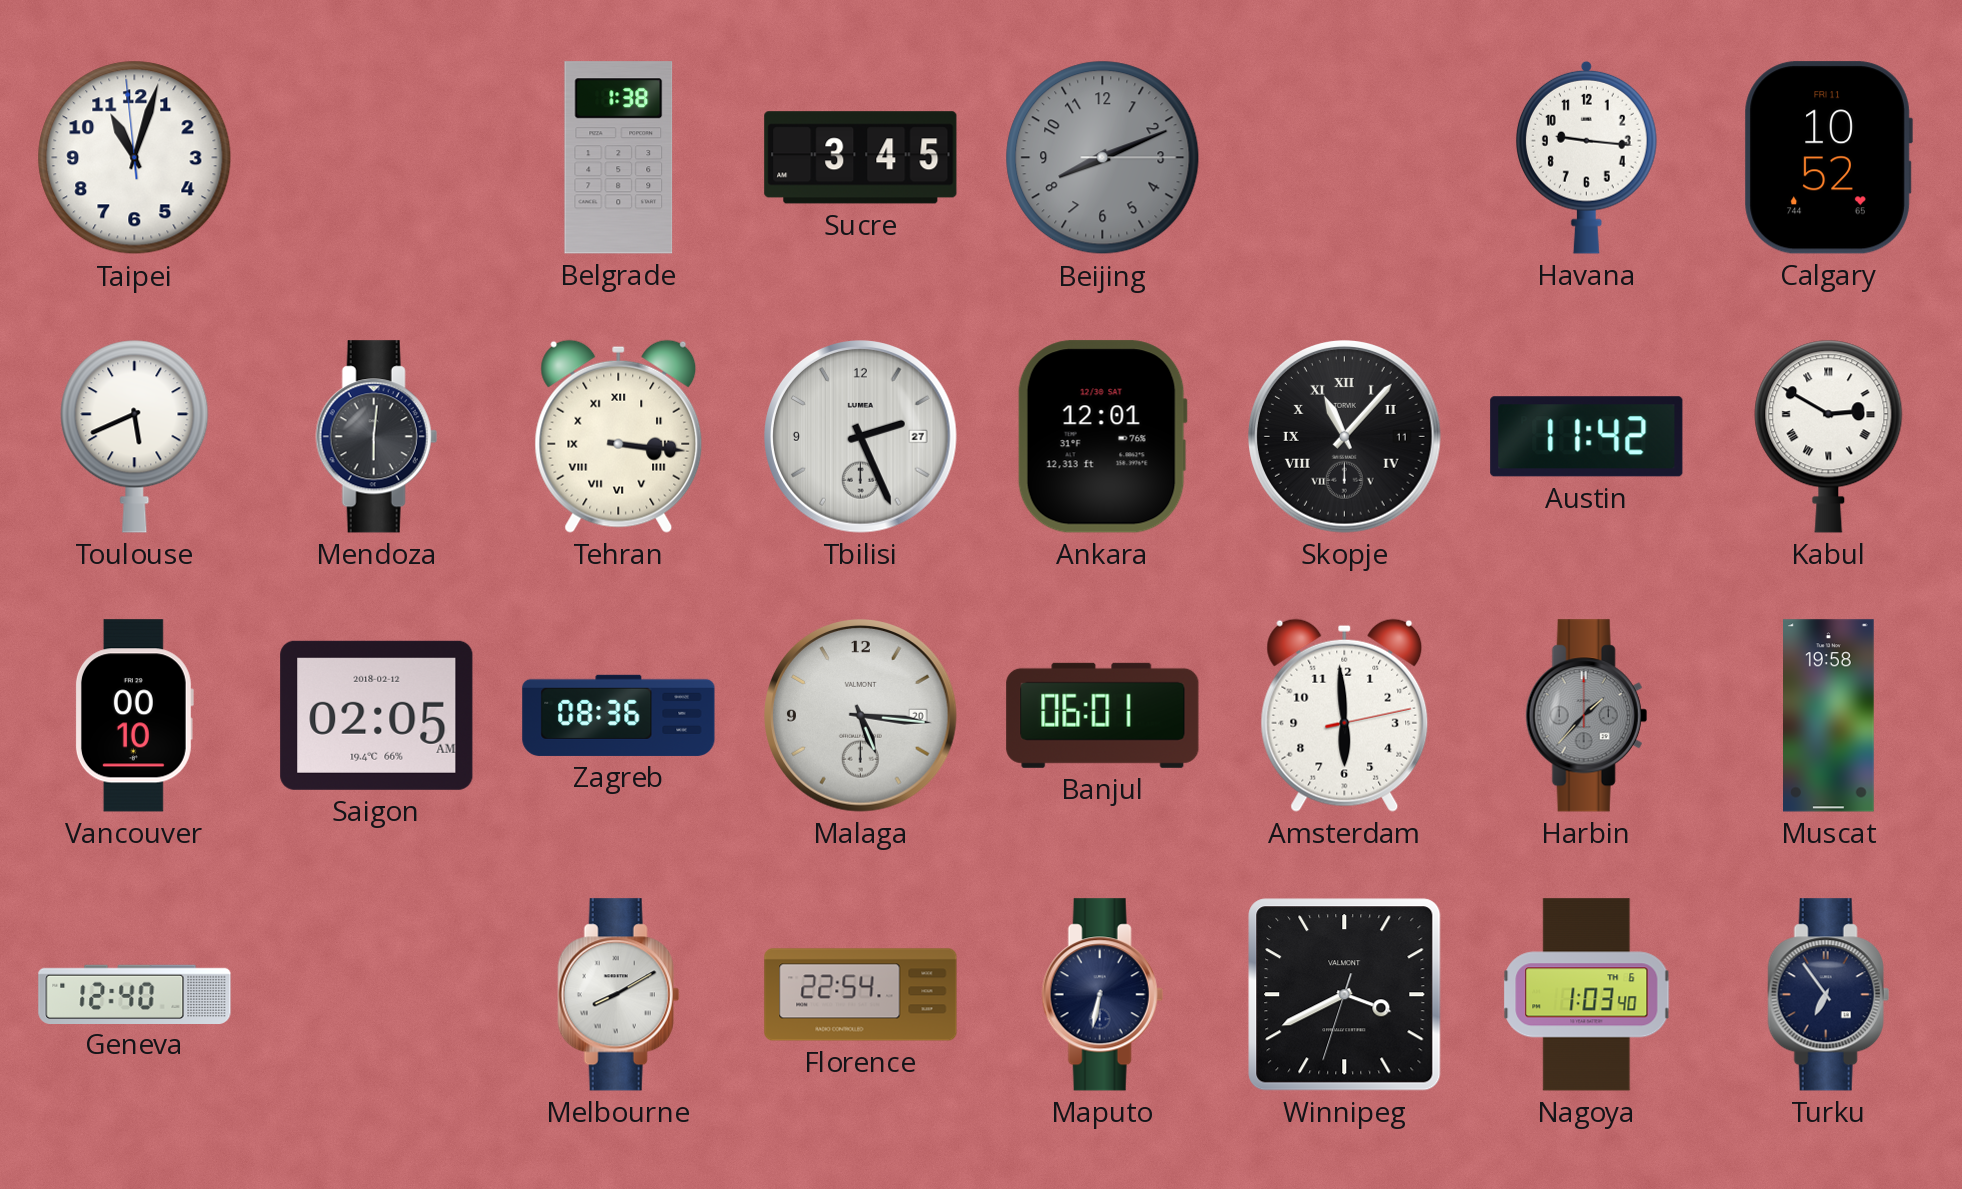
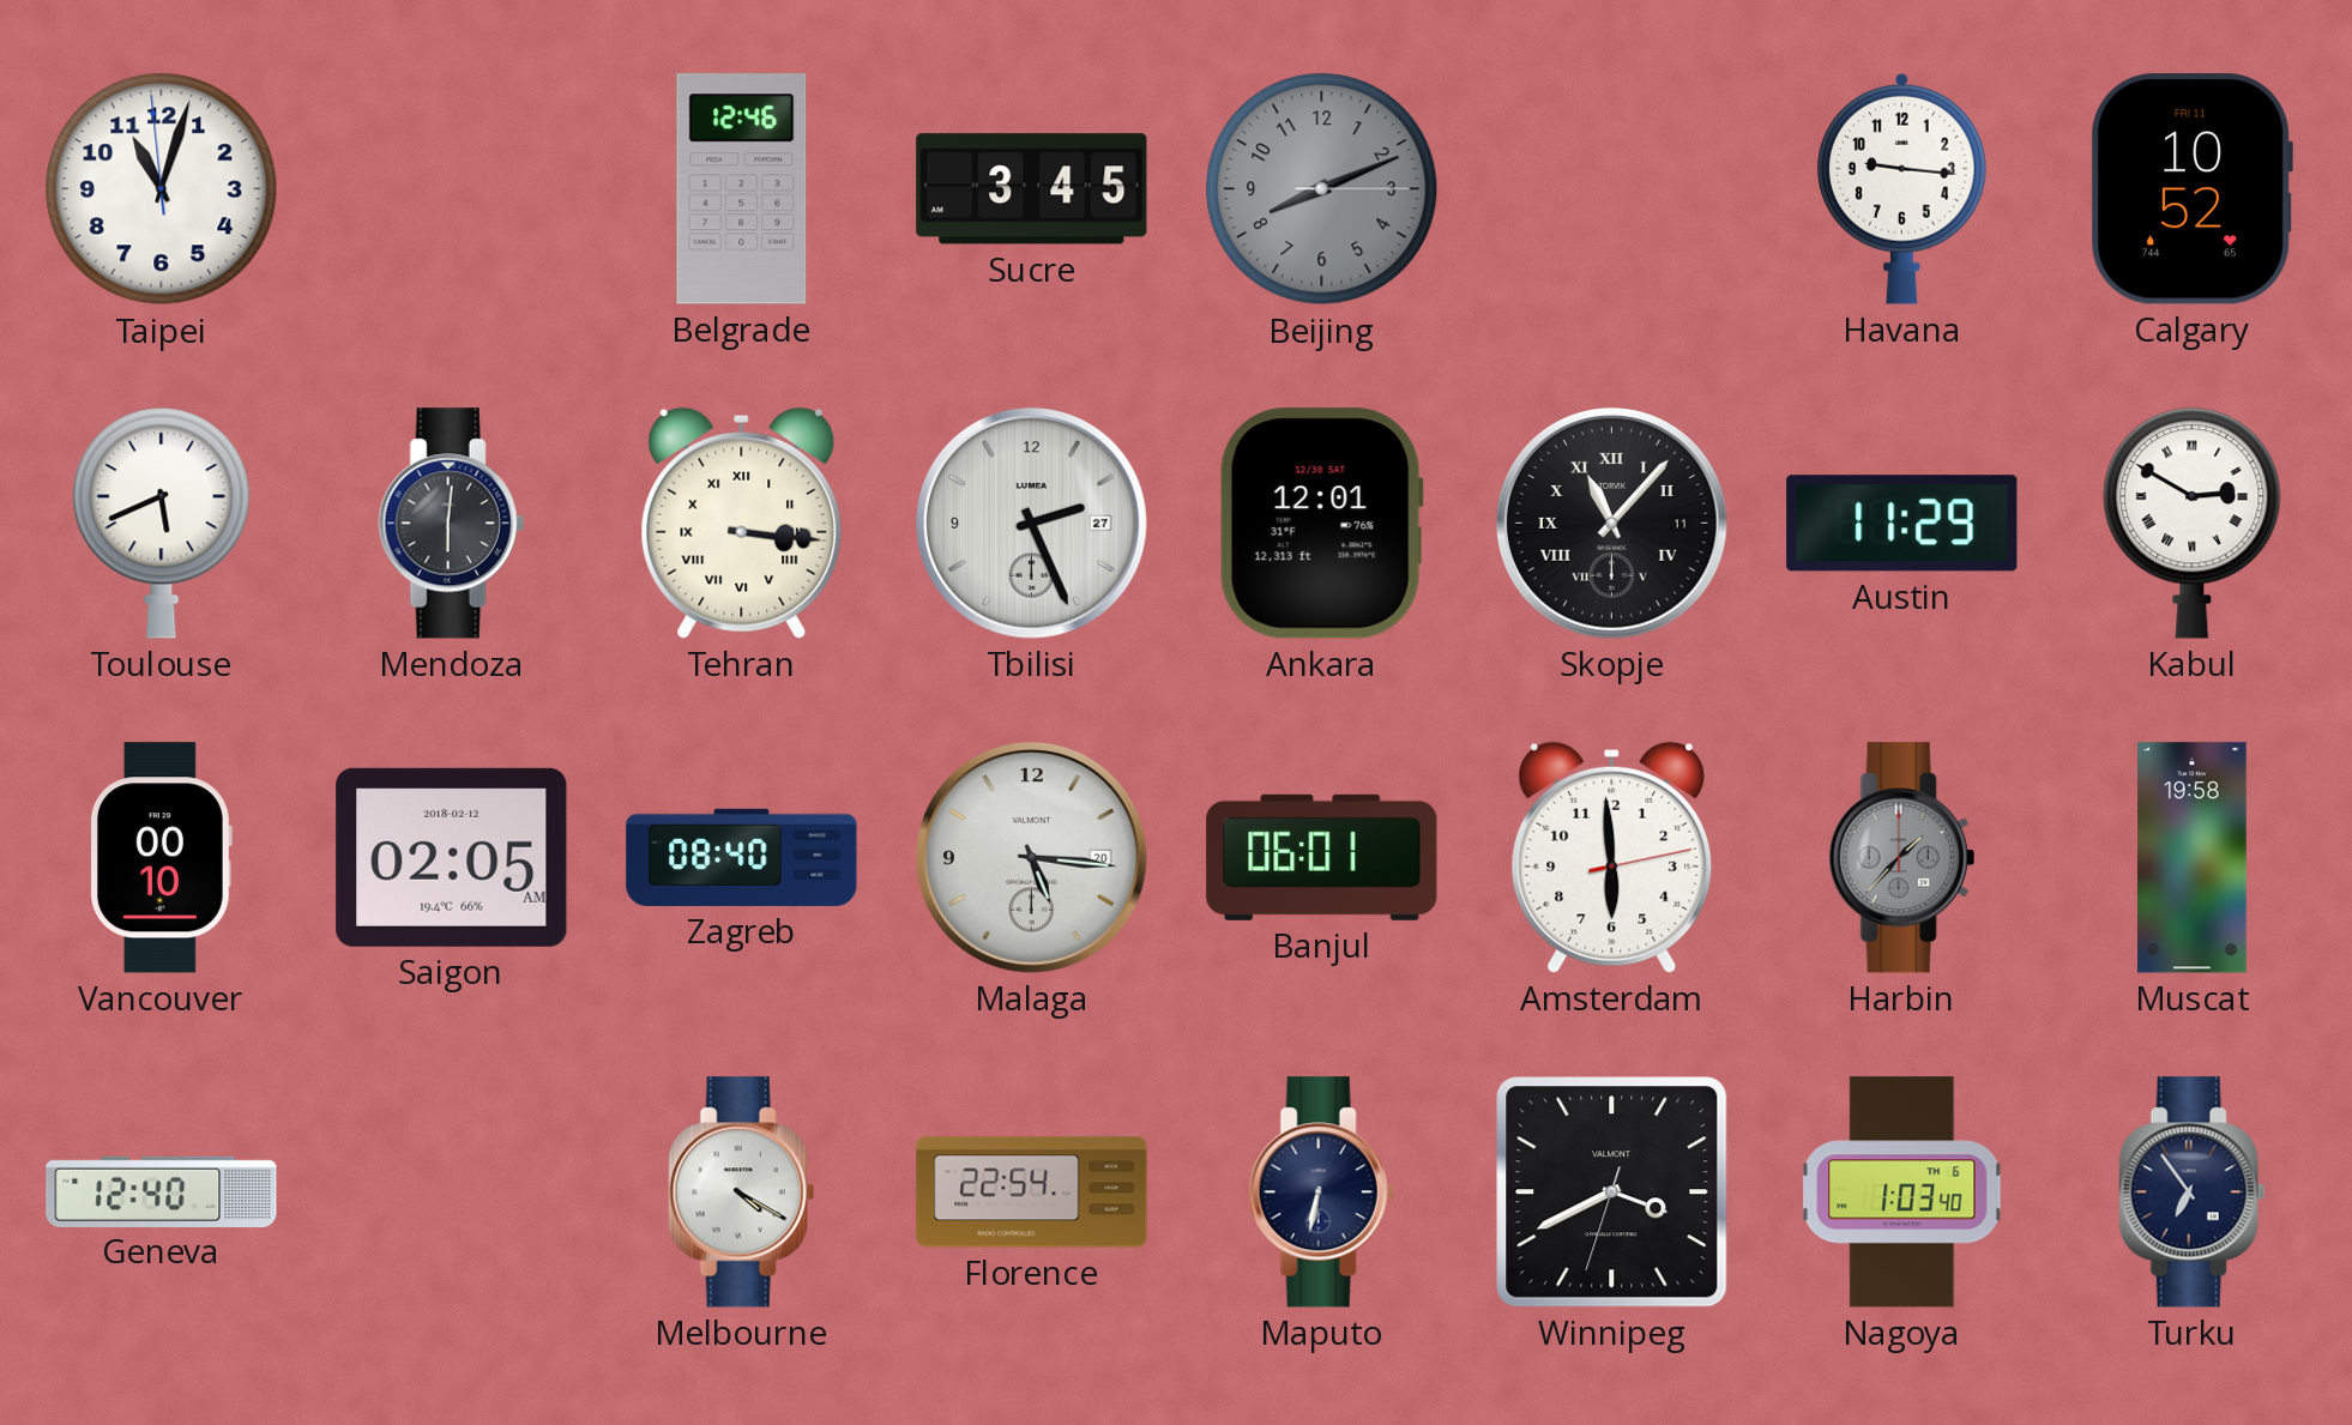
Belgrade: 1:38 -> 12:46 (742, 189)
Austin: 11:42 -> 11:29 (1902, 524)
Zagreb: 08:36 -> 08:40 (742, 857)
Melbourne: 8:10 -> 4:20 (741, 1192)
